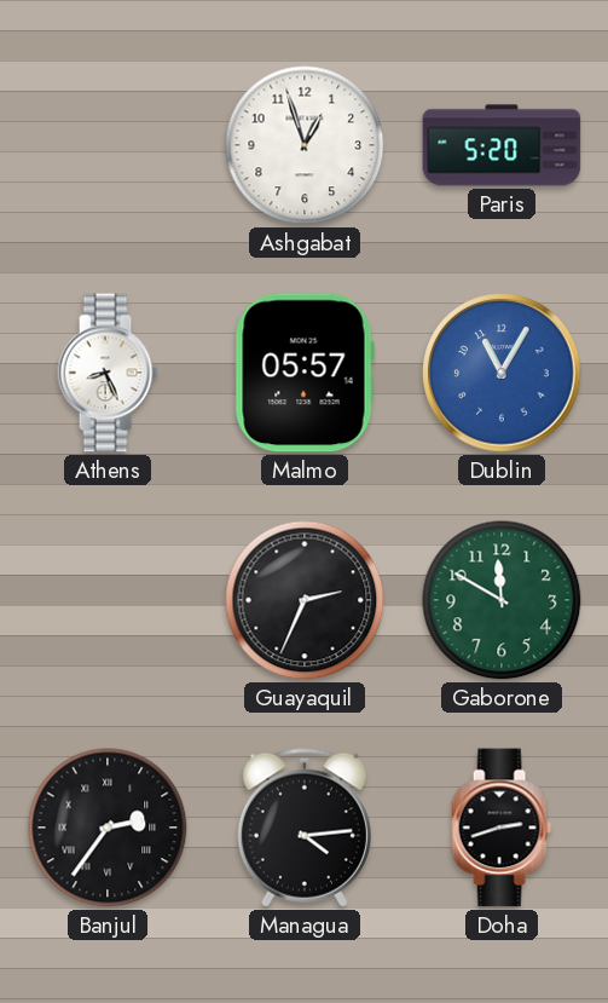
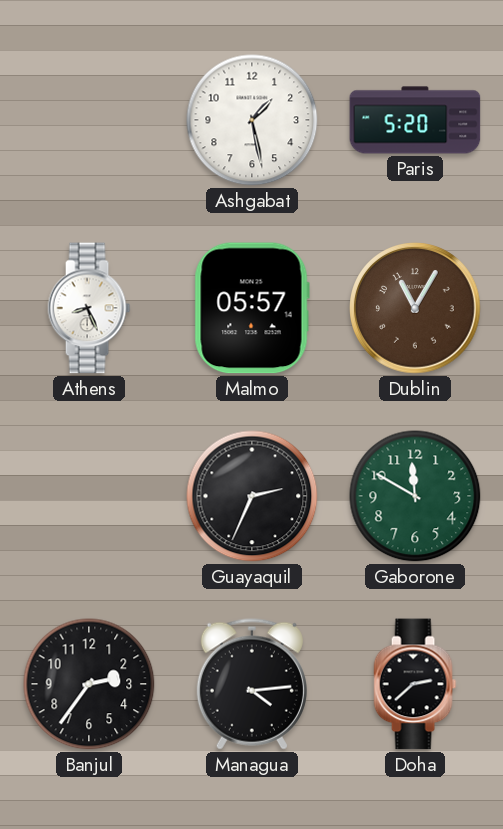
Ashgabat: 12:57 -> 1:28 (252, 120)
Dublin dial: blue -> brown (415, 308)
Banjul numerals: Roman -> Arabic (89, 684)
Doha: 2:42 -> 2:38 (415, 684)
